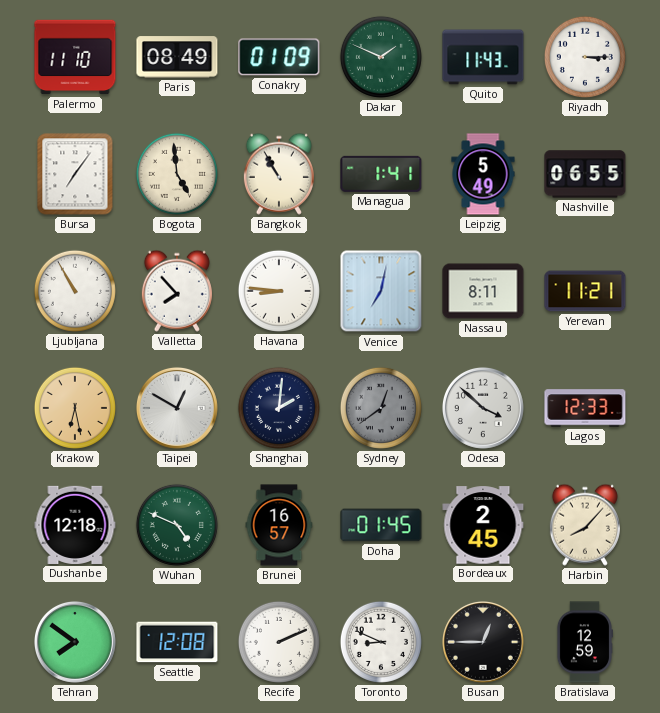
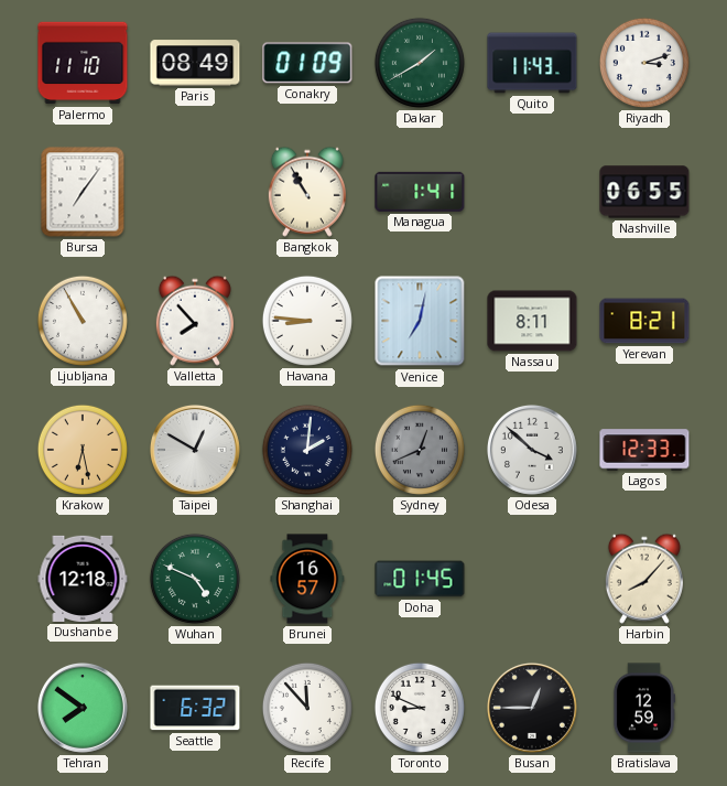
Dakar: 1:49 -> 1:40 (420, 63)
Riyadh: 3:15 -> 3:12 (644, 63)
Bogota: 4:59 -> none (177, 174)
Leipzig: 5:49 -> none (483, 174)
Yerevan: 11:21 -> 8:21 (644, 321)
Sydney: 12:39 -> 12:41 (420, 450)
Bordeaux: 2:45 -> none (483, 525)
Seattle: 12:08 -> 6:32 (195, 708)
Recife: 2:11 -> 11:53 (307, 708)
